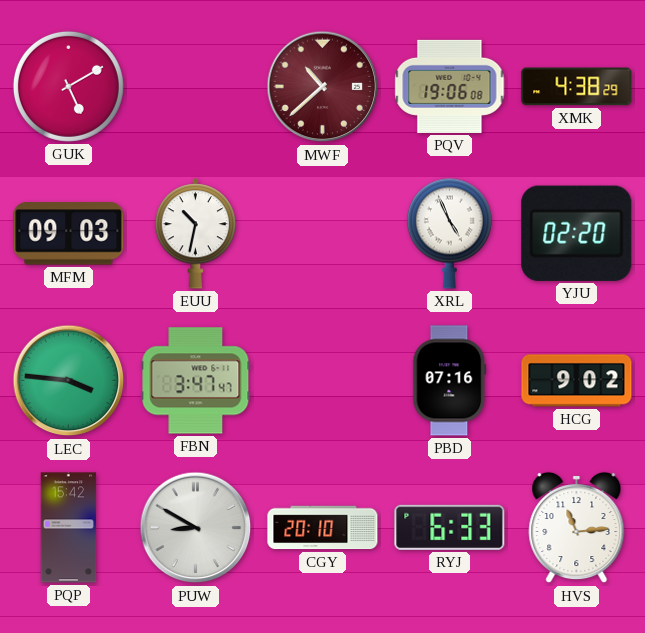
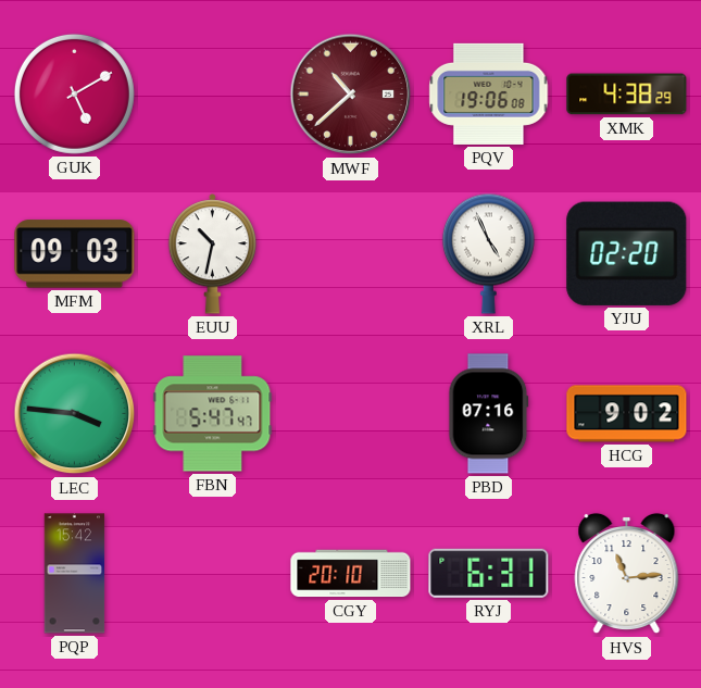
FBN: 3:47 -> 5:47 (213, 414)
PUW: 8:50 -> none (196, 528)
RYJ: 6:33 -> 6:31 (489, 573)
